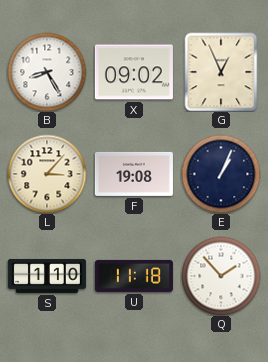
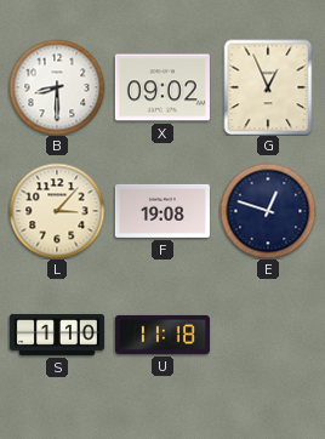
B: 8:25 -> 8:30 (57, 87)
E: 1:04 -> 12:48 (268, 211)
Q: 1:53 -> none (221, 276)
